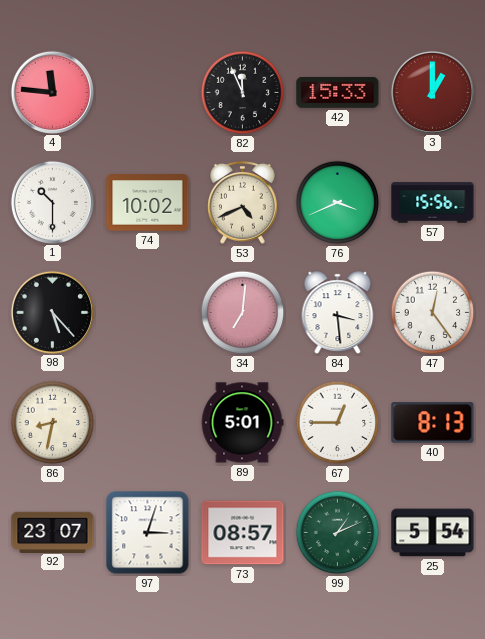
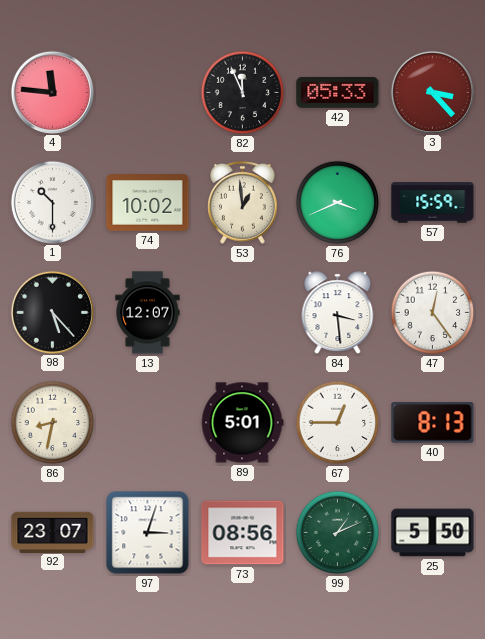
42: 15:33 -> 05:33 (338, 92)
3: 1:00 -> 3:23 (432, 92)
53: 4:41 -> 12:59 (243, 202)
57: 15:56 -> 15:59 (433, 203)
13: none -> 12:07 (148, 313)
34: 7:01 -> none (243, 313)
73: 08:57 -> 08:56 (243, 533)
25: 5:54 -> 5:50 (433, 533)
